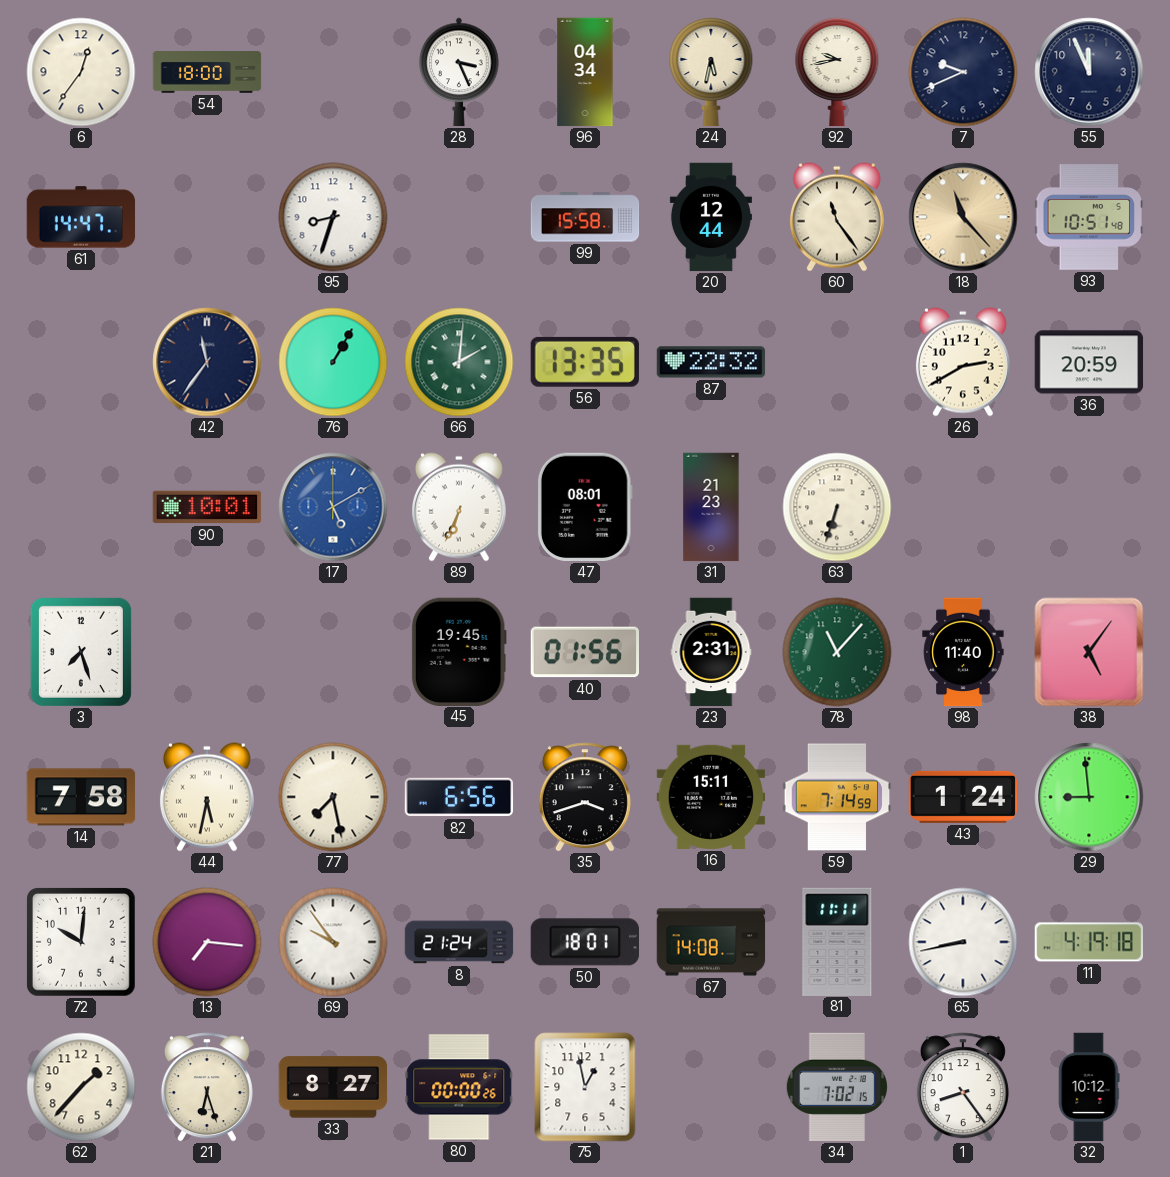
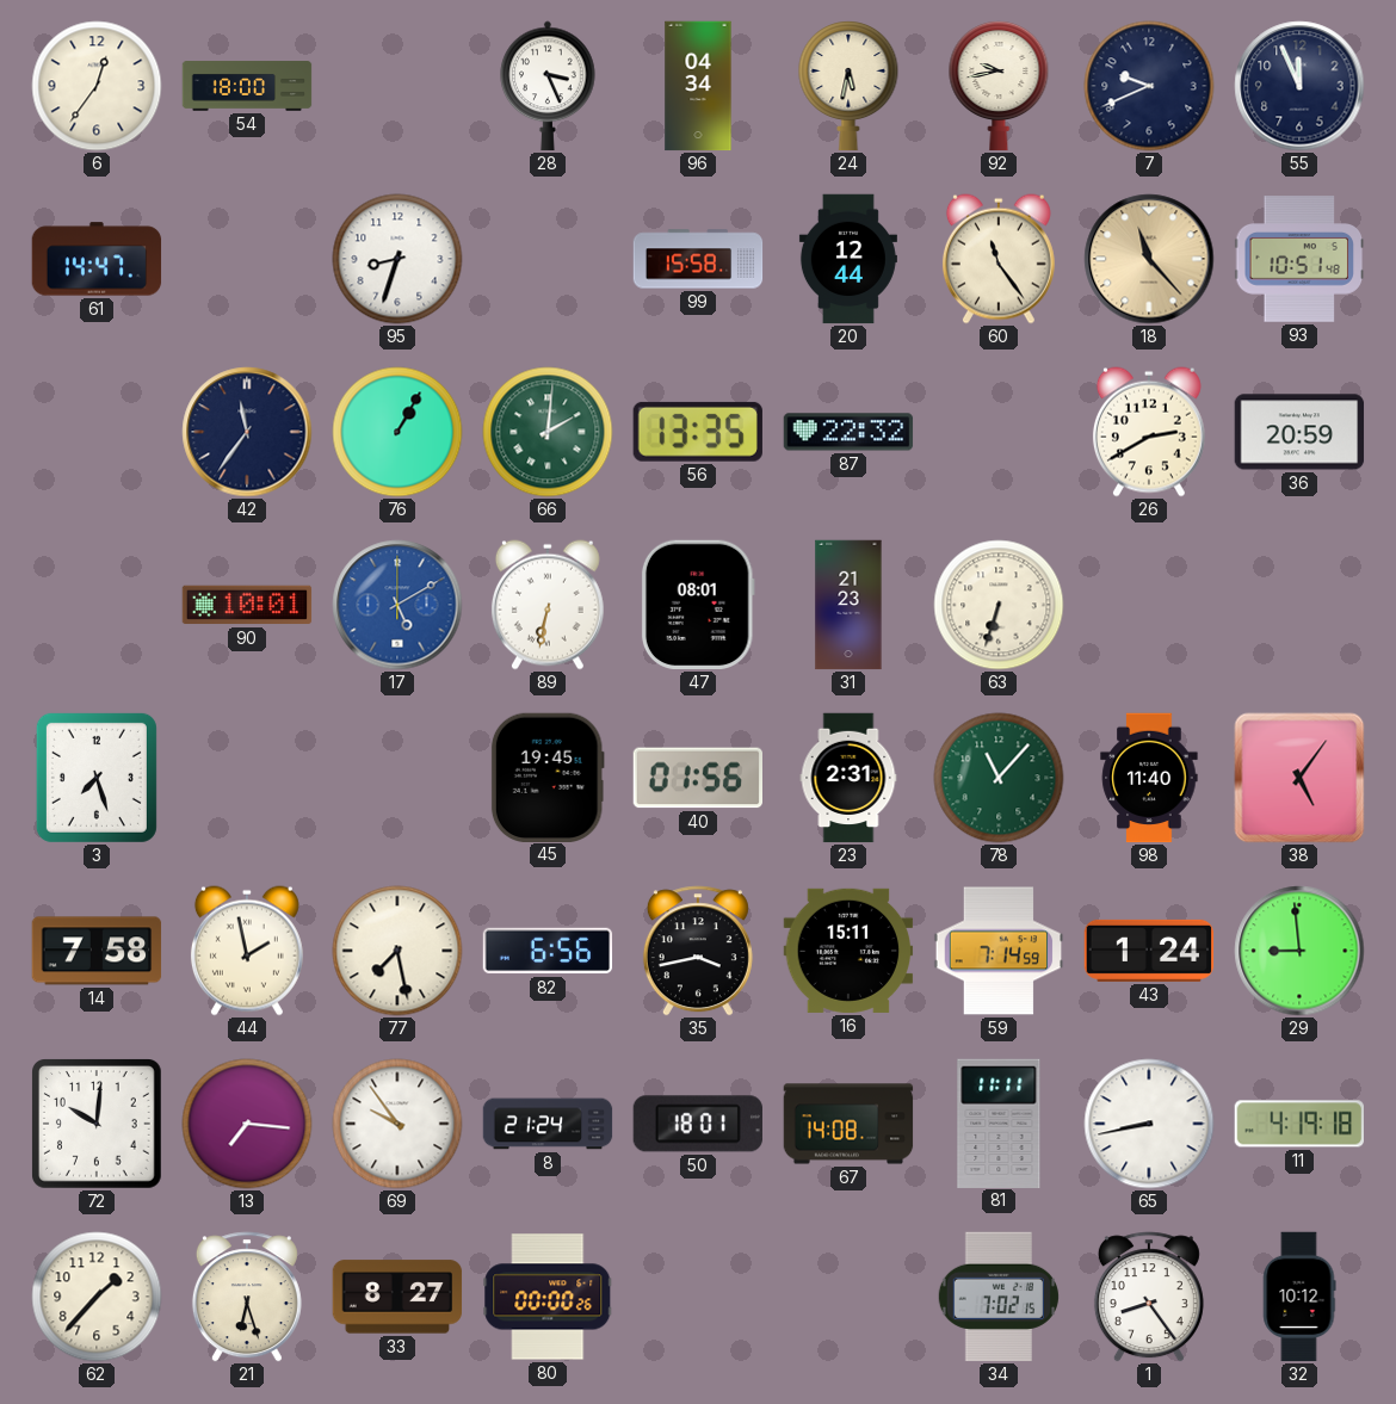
89: 6:34 -> 6:32 (548, 605)
44: 5:32 -> 1:58 (247, 951)
35: 3:42 -> 3:43 (698, 951)
75: 12:58 -> none (585, 1087)
